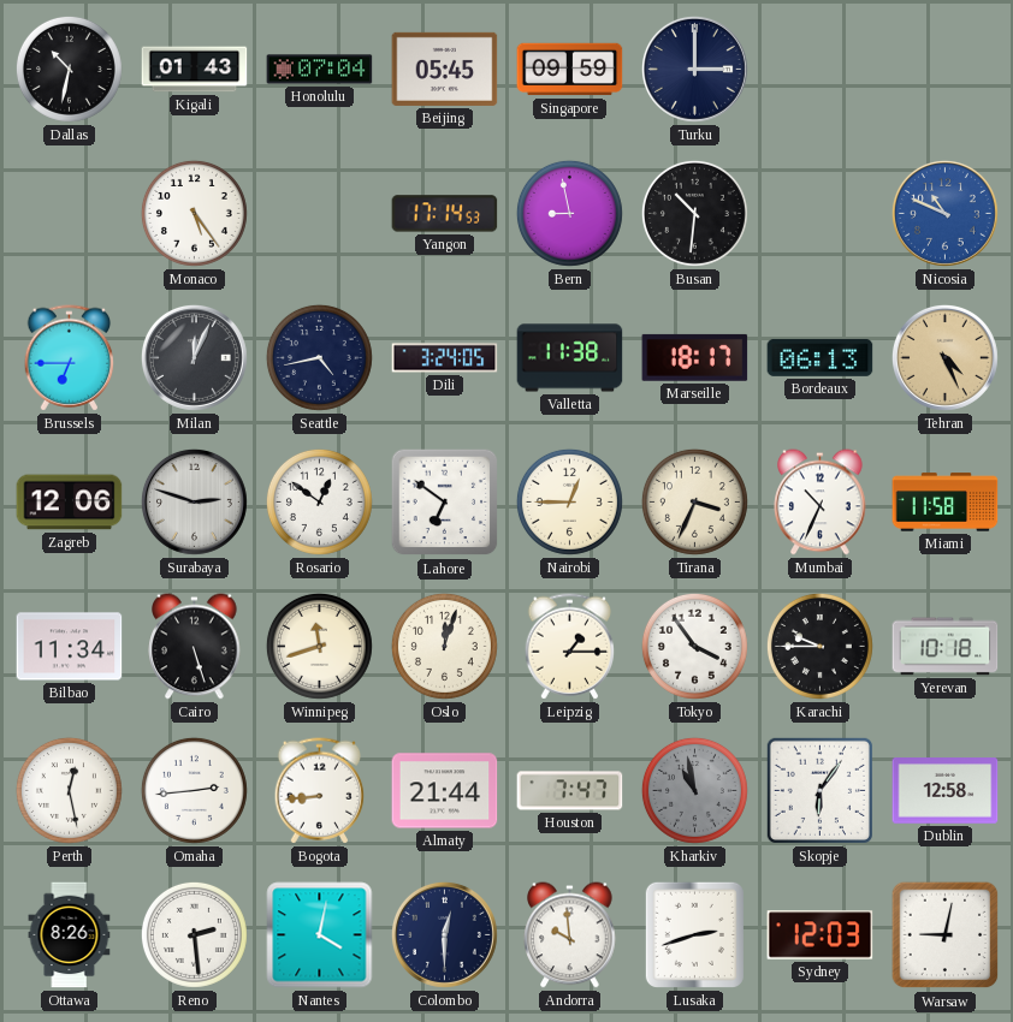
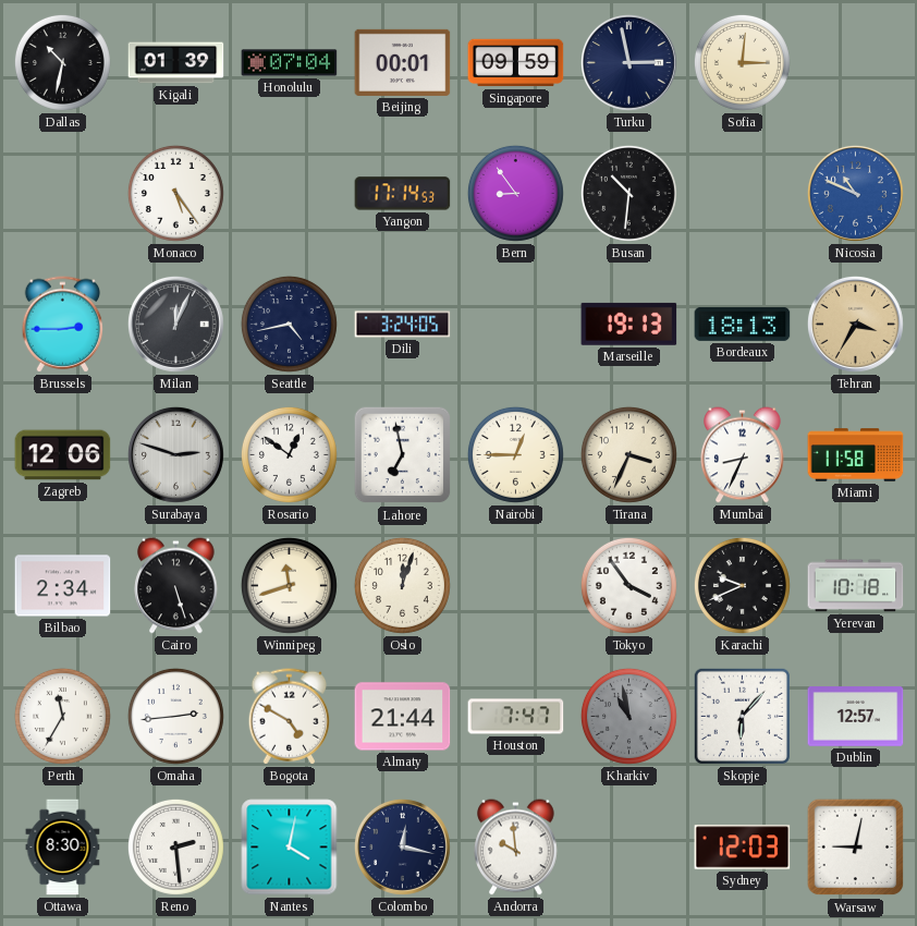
Kigali: 01:43 -> 01:39 (176, 63)
Beijing: 05:45 -> 00:01 (403, 62)
Turku: 3:00 -> 2:58 (628, 62)
Sofia: none -> 3:01 (742, 62)
Bern: 8:58 -> 8:54 (515, 193)
Brussels: 6:45 -> 2:45 (63, 325)
Valletta: 11:38 -> none (570, 358)
Marseille: 18:17 -> 19:13 (629, 324)
Bordeaux: 06:13 -> 18:13 (743, 324)
Tehran: 4:26 -> 3:35 (855, 324)
Lahore: 6:51 -> 6:58 (403, 455)
Mumbai: 10:34 -> 8:34 (743, 455)
Bilbao: 11:34 -> 2:34 (63, 586)
Leipzig: 1:15 -> none (570, 647)
Karachi: 9:45 -> 9:41 (742, 585)
Perth: 12:28 -> 11:35 (62, 716)
Bogota: 8:44 -> 4:50 (290, 717)
Skopje: 6:06 -> 6:07 (742, 716)
Dublin: 12:58 -> 12:57 (856, 717)
Ottawa: 8:26 -> 8:30 (63, 848)
Colombo: 12:30 -> 12:17 (402, 846)
Lusaka: 2:42 -> none (694, 934)
